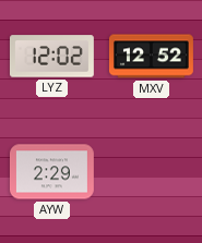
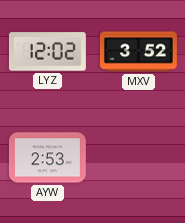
MXV: 12:52 -> 3:52 (138, 52)
AYW: 2:29 -> 2:53 (47, 158)
